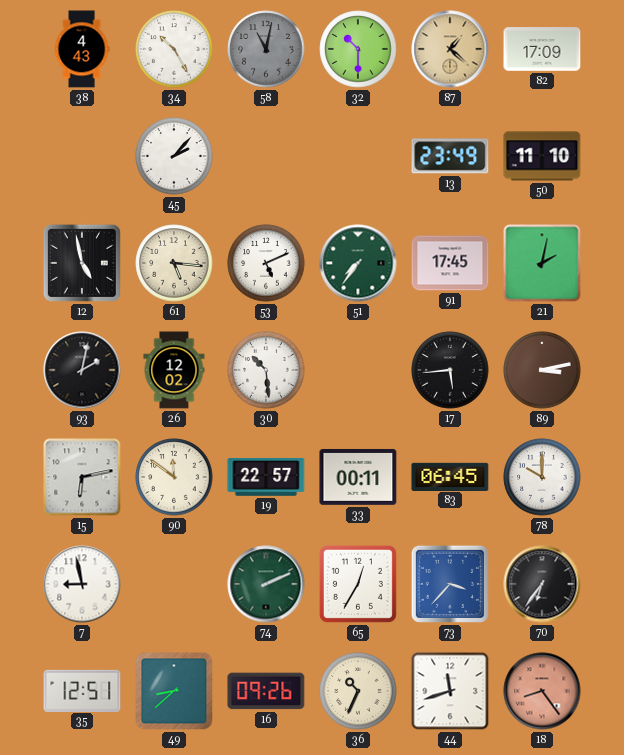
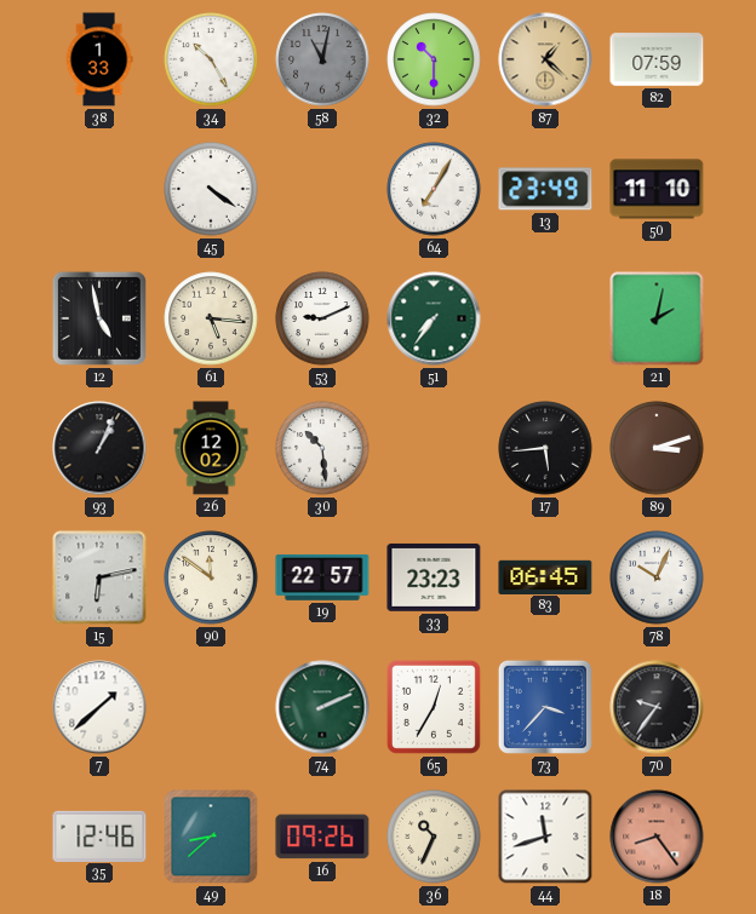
38: 4:43 -> 1:33 (99, 59)
82: 17:09 -> 07:59 (657, 59)
45: 2:07 -> 4:21 (211, 189)
64: none -> 7:05 (434, 189)
53: 5:11 -> 9:11 (322, 318)
91: 17:45 -> none (450, 263)
93: 2:02 -> 1:04 (99, 448)
89: 3:13 -> 3:12 (657, 448)
33: 00:11 -> 23:23 (434, 577)
78: 10:00 -> 10:04 (657, 577)
7: 8:58 -> 1:38 (99, 707)
70: 6:36 -> 9:36 (657, 707)
35: 12:51 -> 12:46 (99, 835)
